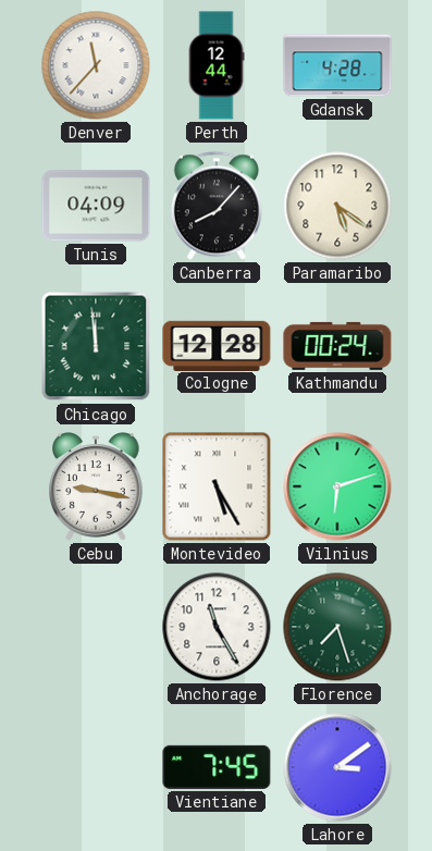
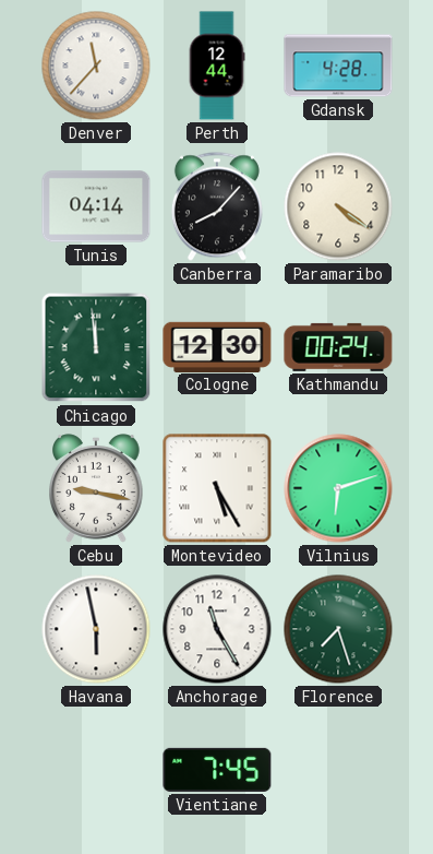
Tunis: 04:09 -> 04:14 (96, 206)
Paramaribo: 5:21 -> 4:21 (338, 206)
Cologne: 12:28 -> 12:30 (217, 346)
Havana: none -> 5:58 (96, 629)
Lahore: 3:09 -> none (337, 767)
